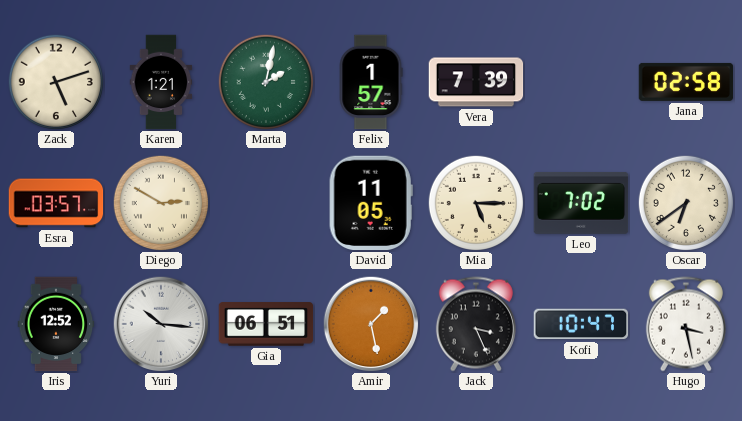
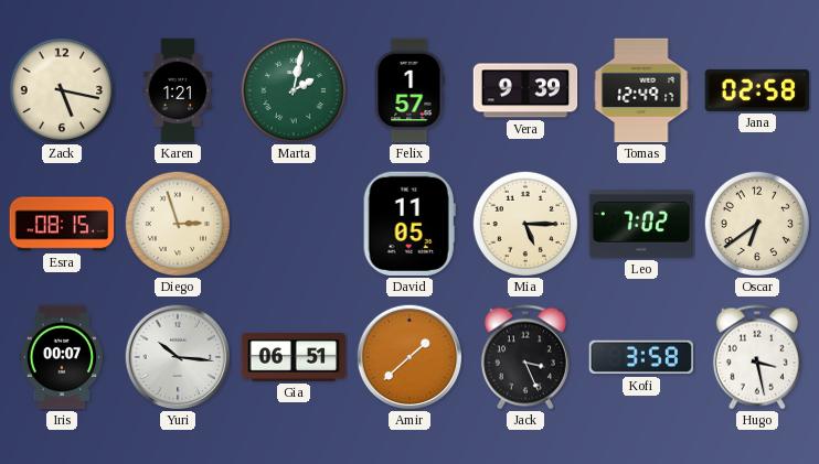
Zack: 5:12 -> 5:17 (61, 89)
Vera: 7:39 -> 9:39 (525, 90)
Tomas: none -> 12:49 (641, 90)
Esra: 03:57 -> 08:15 (62, 224)
Diego: 2:50 -> 2:57 (177, 223)
Iris: 12:52 -> 00:07 (62, 357)
Amir: 1:28 -> 1:38 (410, 357)
Kofi: 10:47 -> 3:58 (641, 357)
